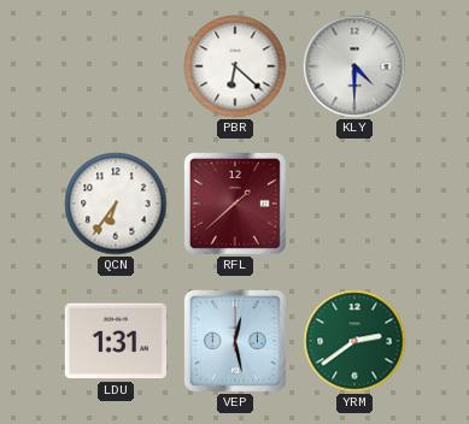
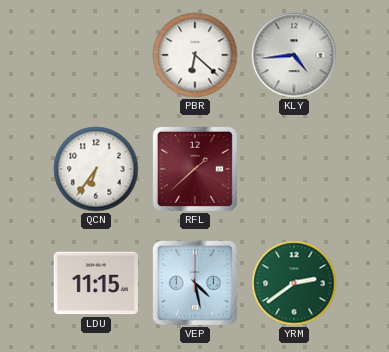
KLY: 4:30 -> 4:44 (294, 55)
LDU: 1:31 -> 11:15 (96, 283)
VEP: 12:28 -> 4:28 (195, 283)
